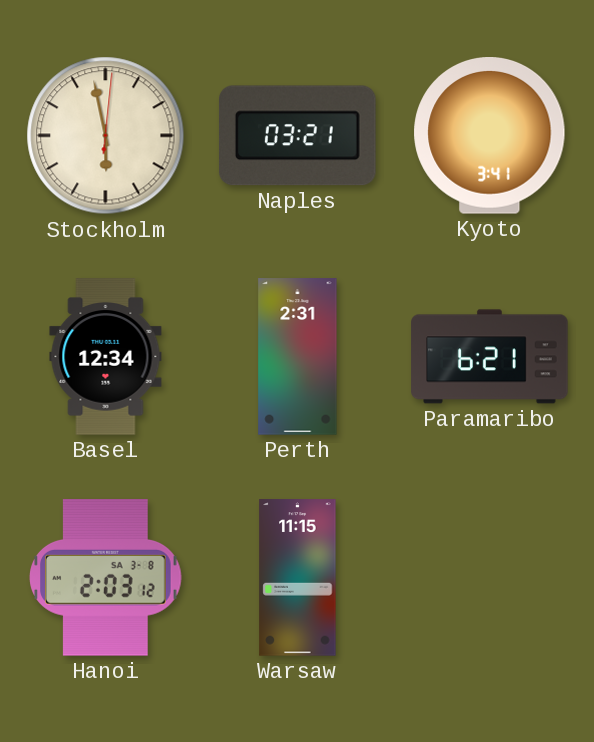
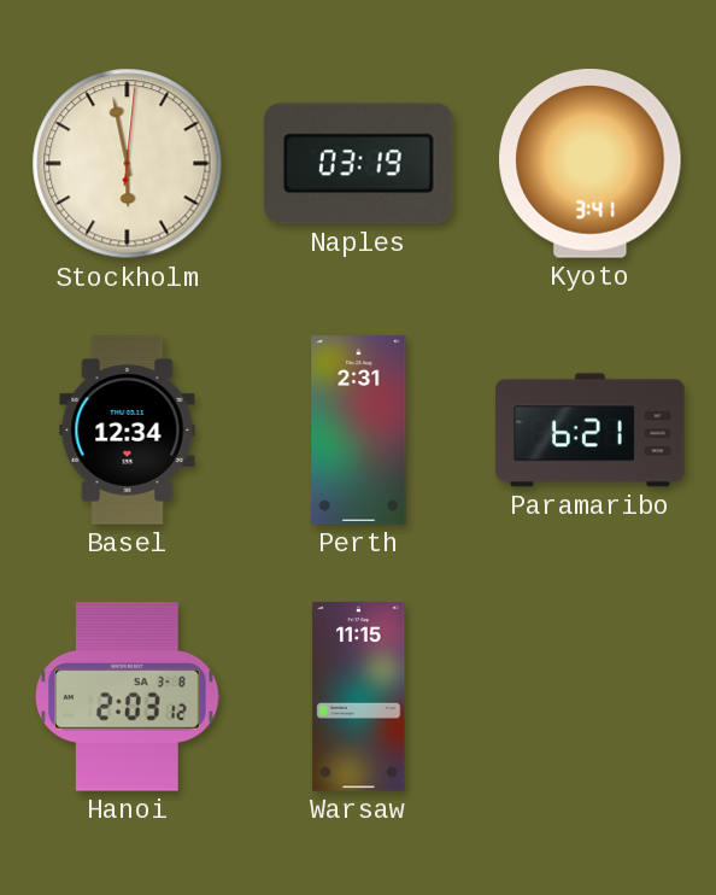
Naples: 03:21 -> 03:19 (358, 164)
